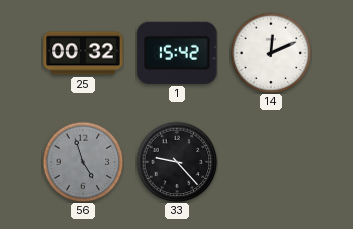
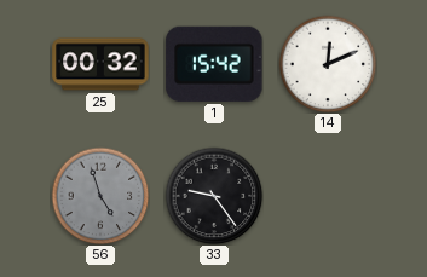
33: 9:23 -> 9:24 (214, 196)
